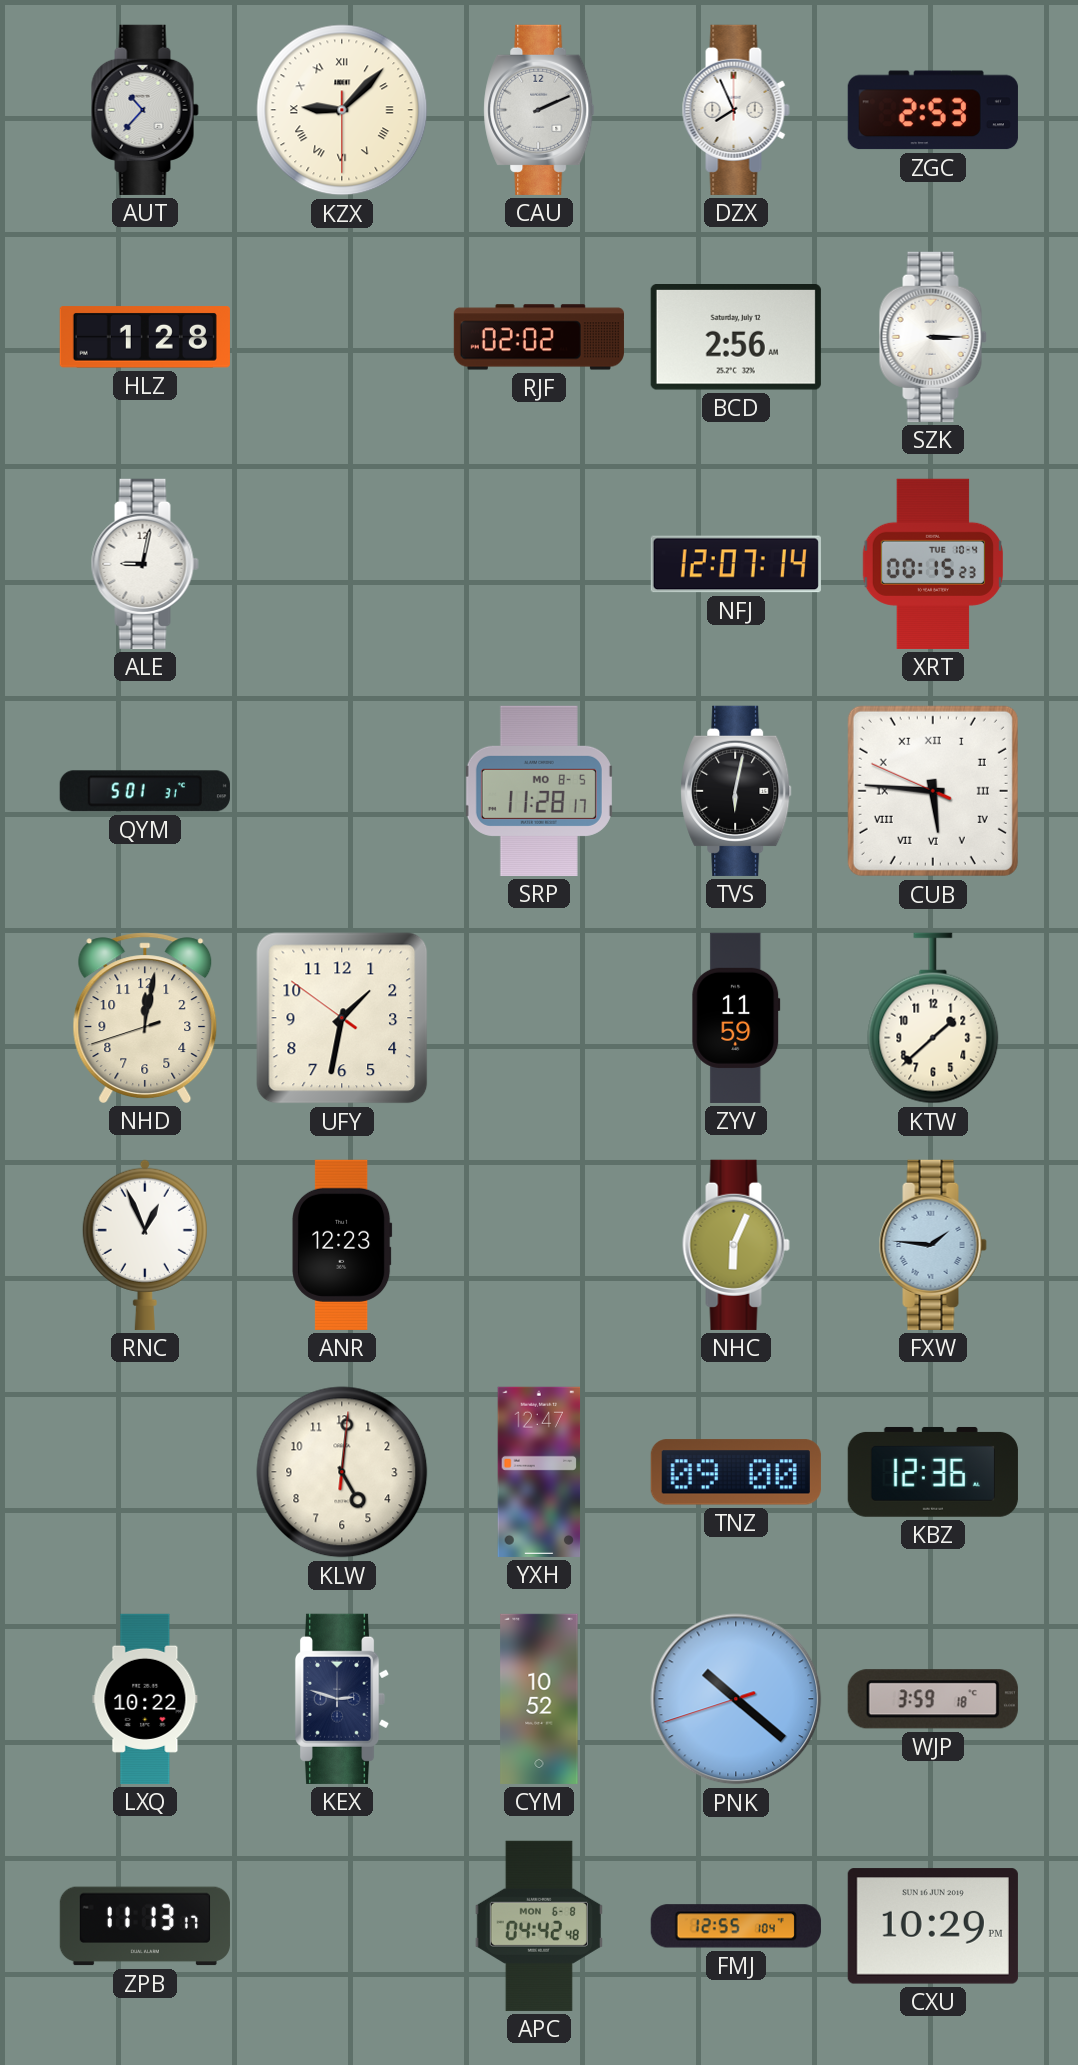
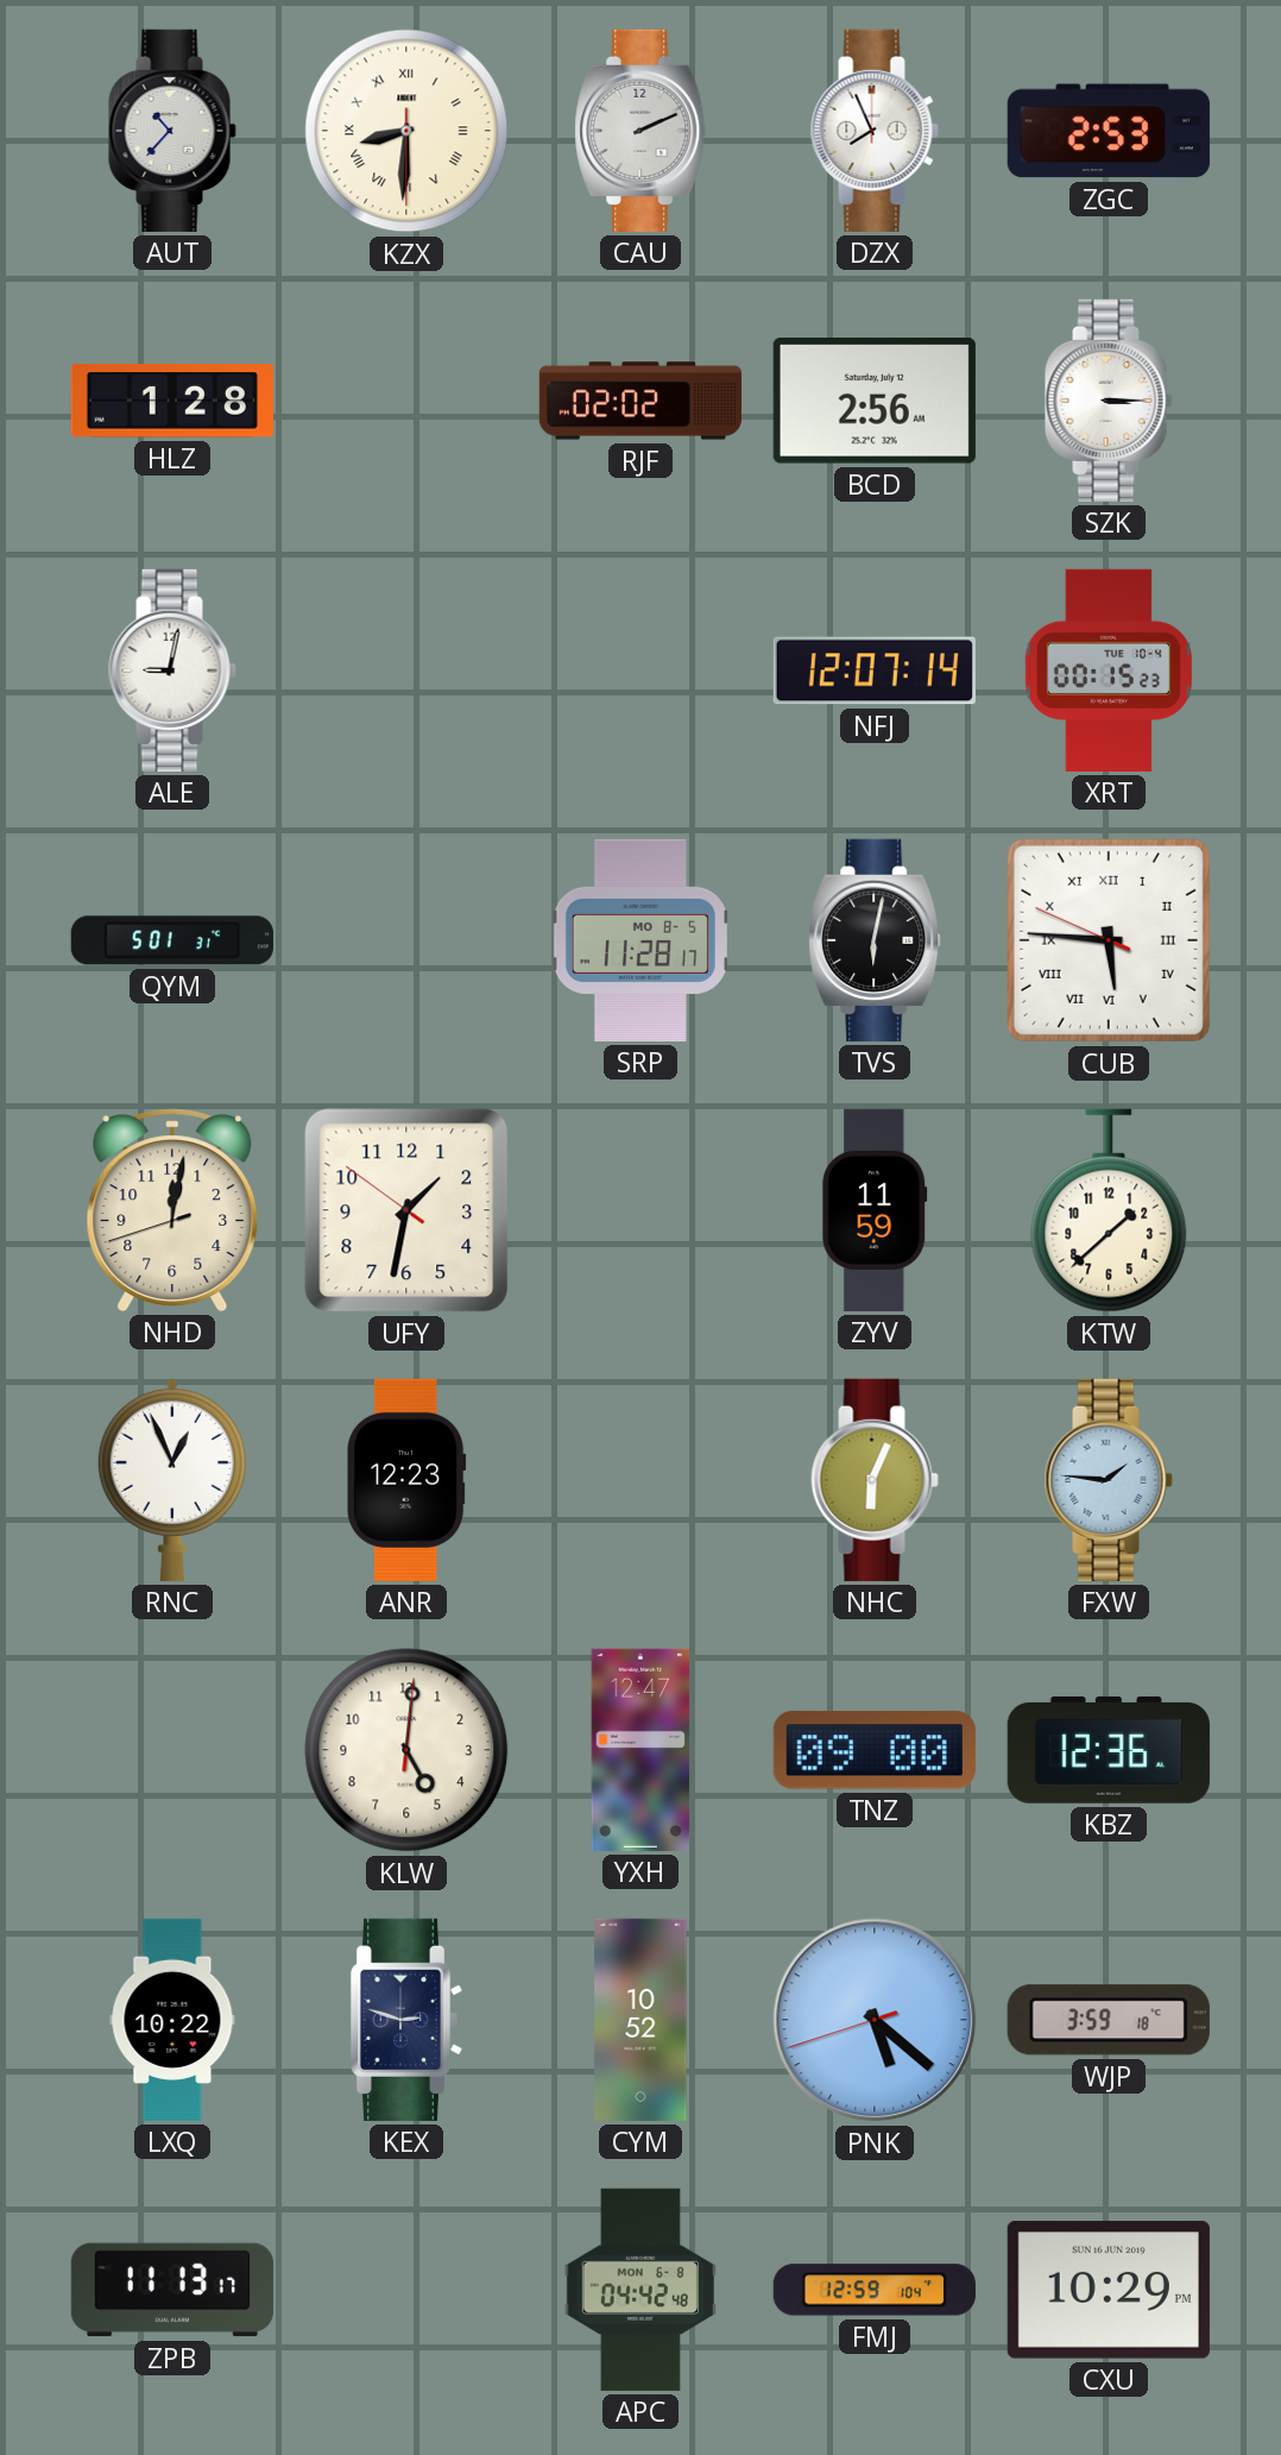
KZX: 9:07 -> 8:30 (406, 131)
PNK: 10:21 -> 5:21 (875, 2020)
FMJ: 12:55 -> 12:59 (875, 2290)
